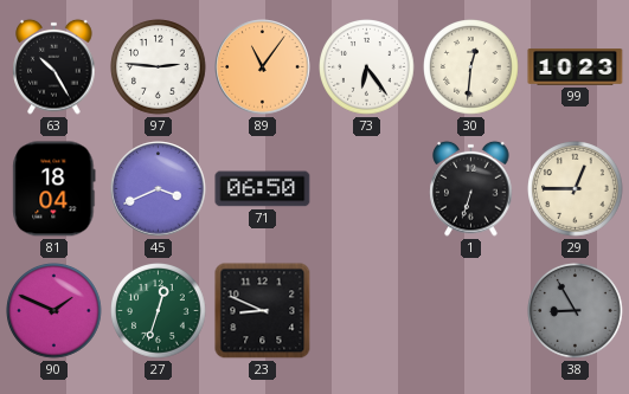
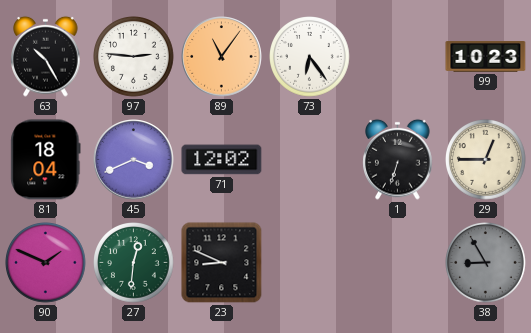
30: 12:31 -> none (471, 67)
71: 06:50 -> 12:02 (222, 160)
27: 12:33 -> 12:31 (134, 263)
